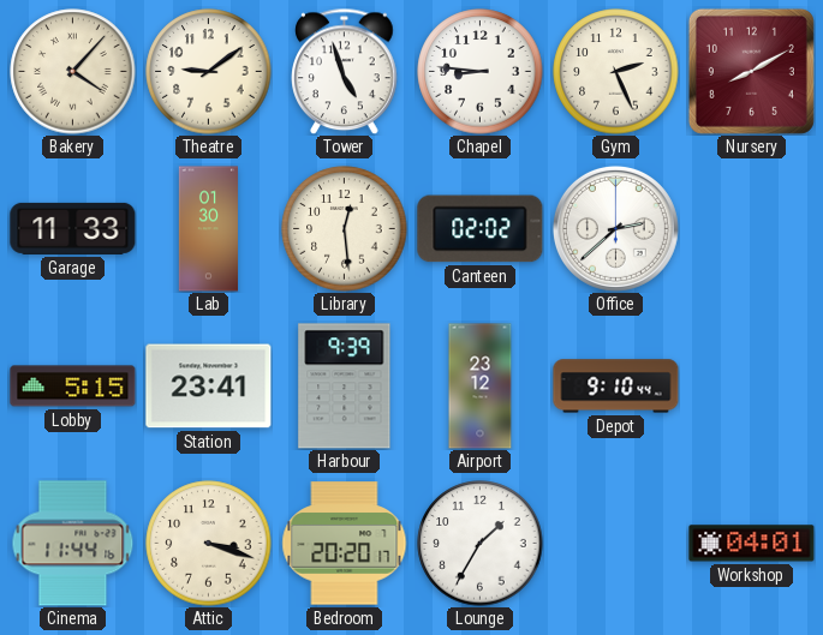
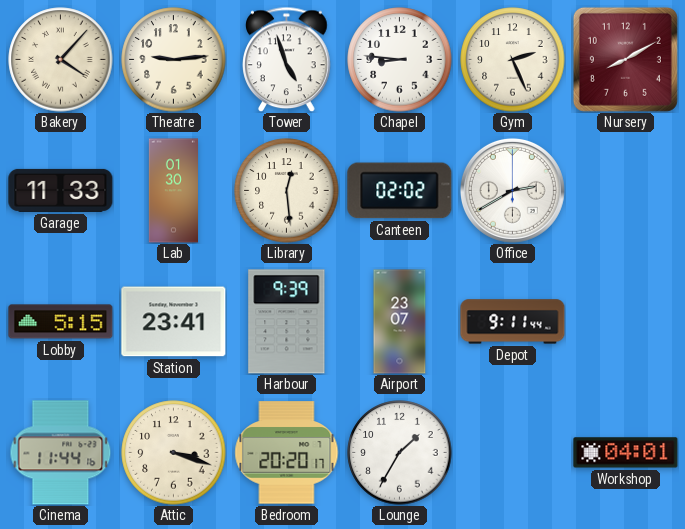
Theatre: 9:09 -> 9:14 (174, 60)
Office: 2:38 -> 2:40 (512, 190)
Airport: 23:12 -> 23:07 (400, 322)
Depot: 9:10 -> 9:11 (513, 322)
